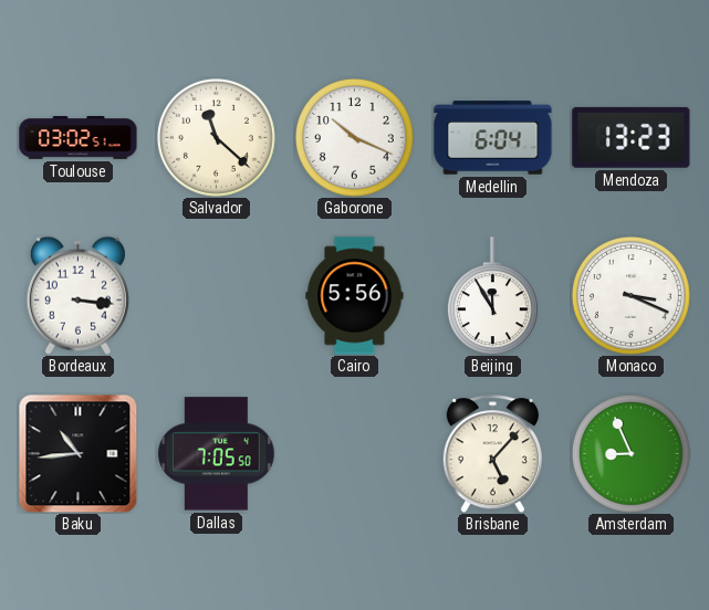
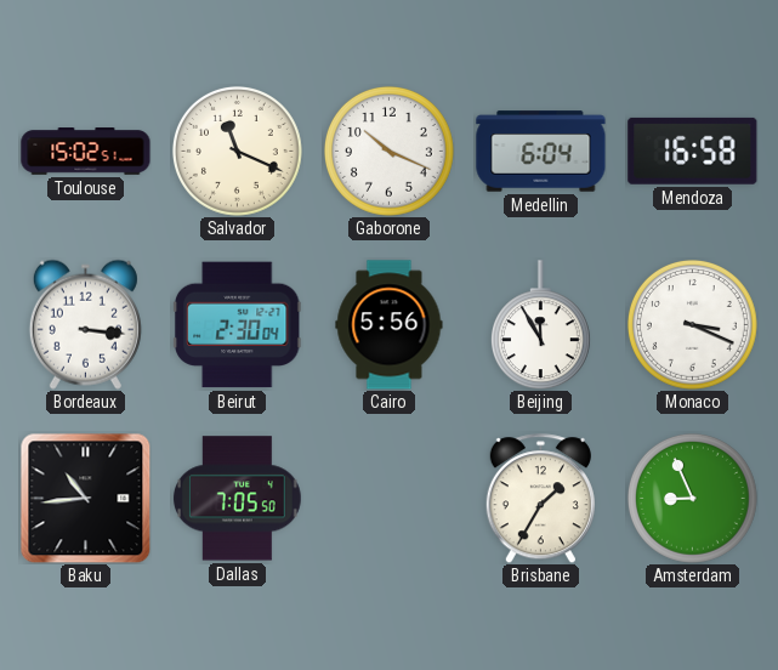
Toulouse: 03:02 -> 15:02 (86, 152)
Salvador: 11:22 -> 11:19 (237, 151)
Mendoza: 13:23 -> 16:58 (693, 151)
Beirut: none -> 2:30 (237, 325)
Brisbane: 5:07 -> 1:35 (540, 499)
